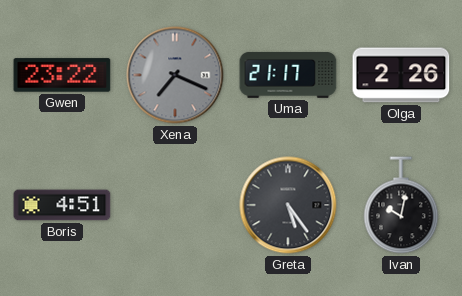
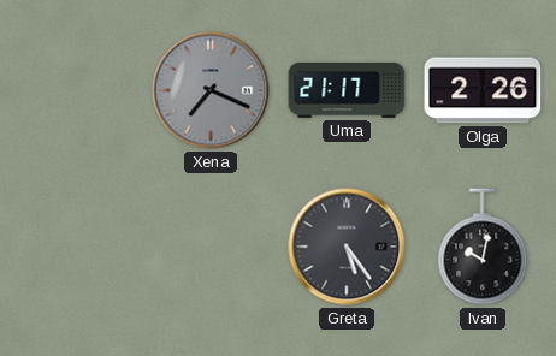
Gwen: 23:22 -> none (62, 75)
Boris: 4:51 -> none (62, 205)
